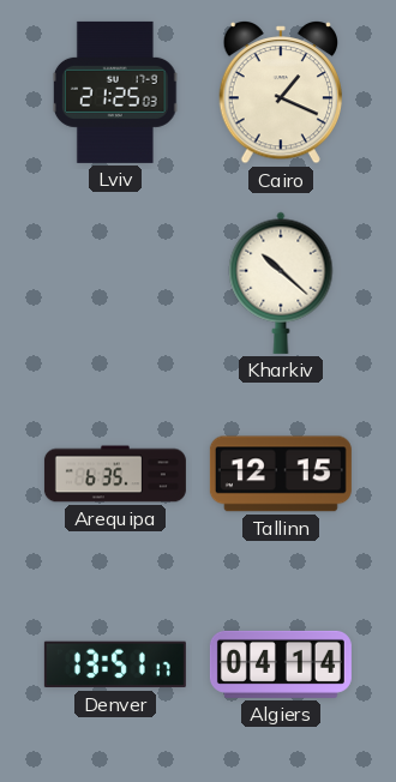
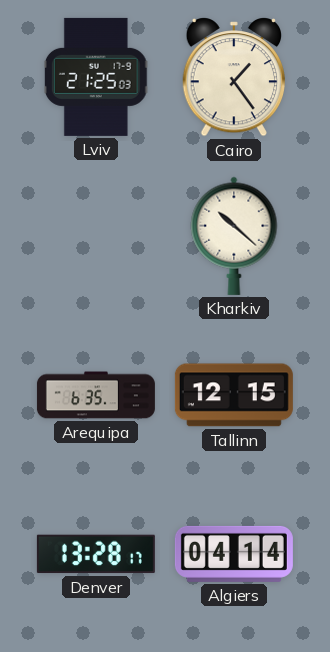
Cairo: 1:19 -> 1:24 (233, 78)
Denver: 13:51 -> 13:28 (96, 554)
